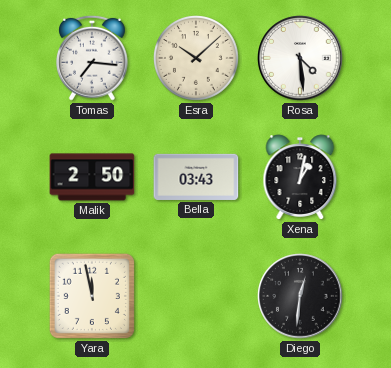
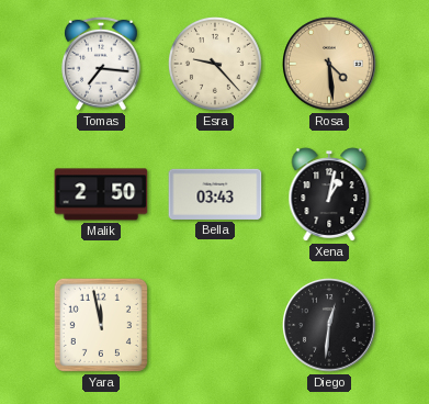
Esra: 10:08 -> 9:23 (216, 65)
Rosa dial: white -> champagne (329, 64)
